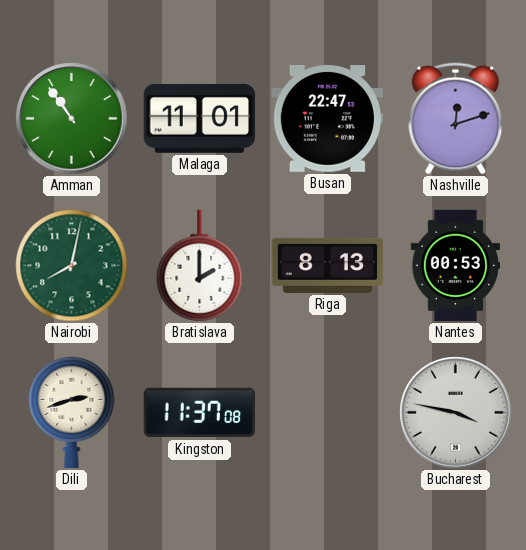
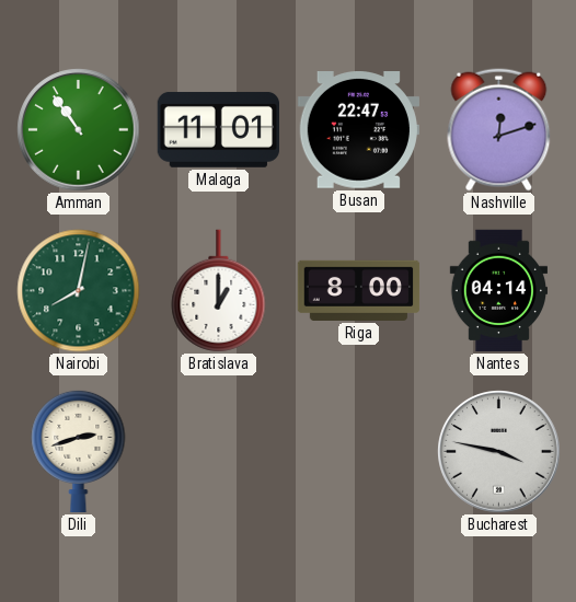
Bratislava: 2:00 -> 1:00 (219, 291)
Riga: 8:13 -> 8:00 (359, 290)
Nantes: 00:53 -> 04:14 (498, 291)
Kingston: 11:37 -> none (199, 413)
